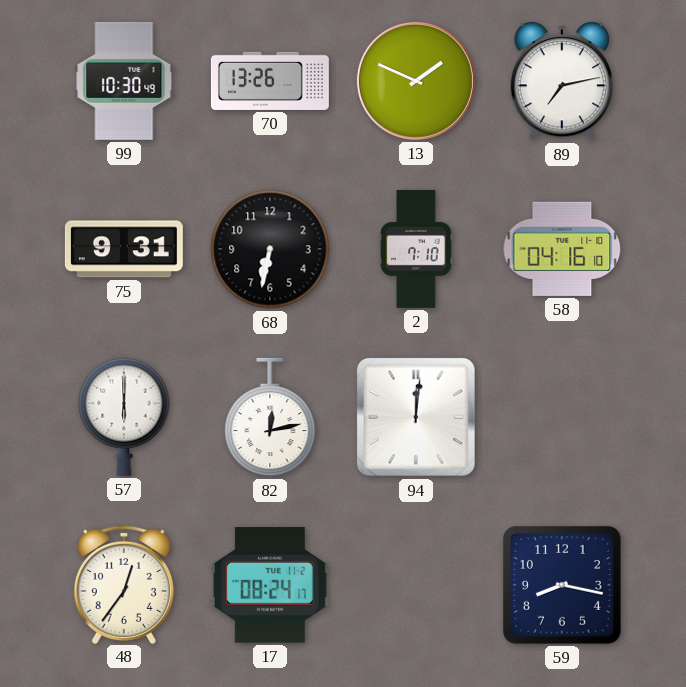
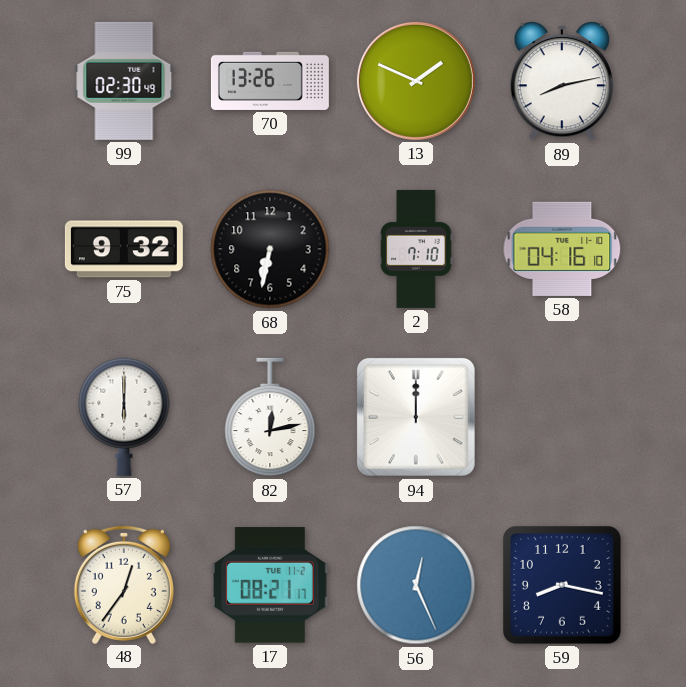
99: 10:30 -> 02:30 (124, 81)
89: 7:13 -> 8:13 (562, 81)
75: 9:31 -> 9:32 (124, 249)
94: 12:01 -> 12:00 (416, 417)
17: 08:24 -> 08:21 (270, 585)
56: none -> 12:26 (416, 585)
